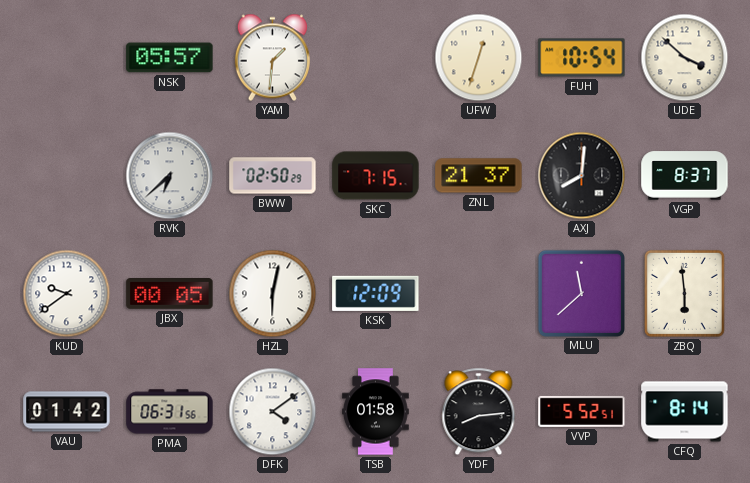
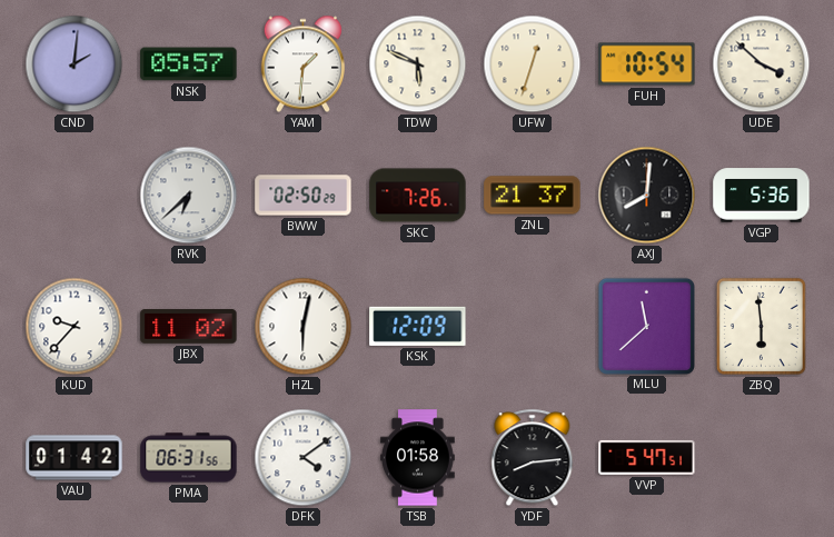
CND: none -> 2:01 (75, 64)
TDW: none -> 5:49 (418, 64)
SKC: 7:15 -> 7:26 (418, 196)
VGP: 8:37 -> 5:36 (762, 196)
KUD: 9:39 -> 9:37 (75, 327)
JBX: 00:05 -> 11:02 (189, 327)
VVP: 5:52 -> 5:47 (647, 457)
CFQ: 8:14 -> none (685, 412)
